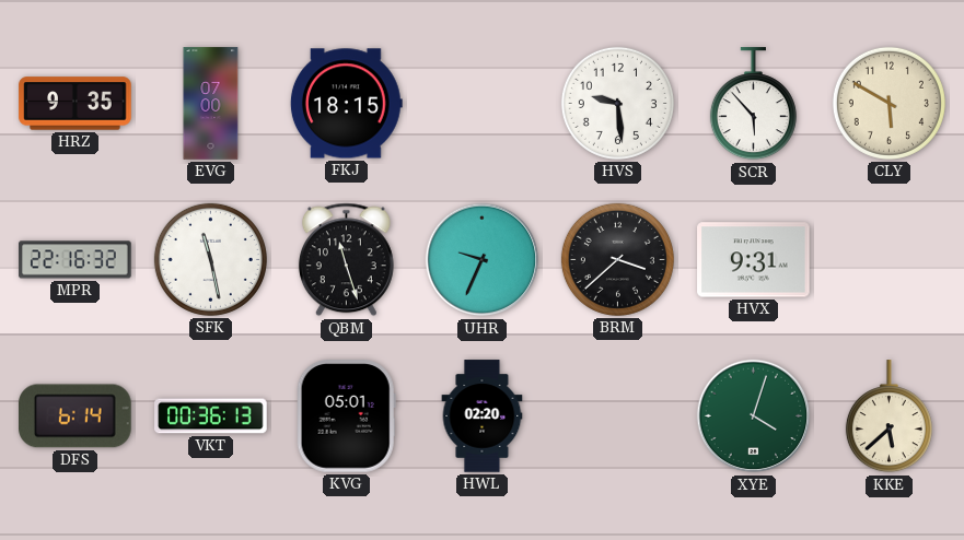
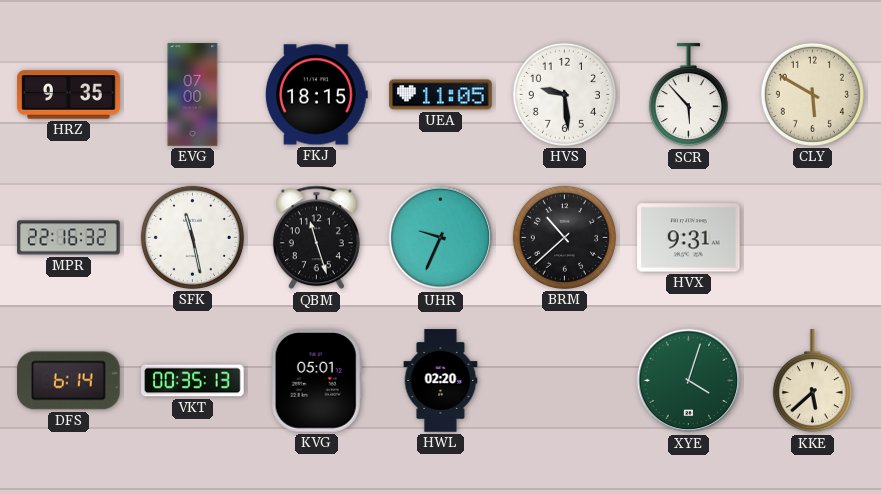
UEA: none -> 11:05 (441, 95)
BRM: 3:38 -> 10:38 (564, 237)
VKT: 00:36 -> 00:35 (193, 381)
